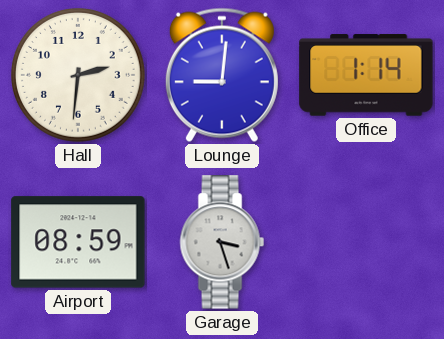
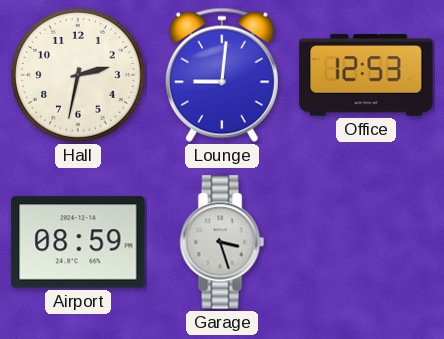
Hall: 2:31 -> 2:32 (79, 76)
Office: 1:14 -> 12:53 (366, 75)
